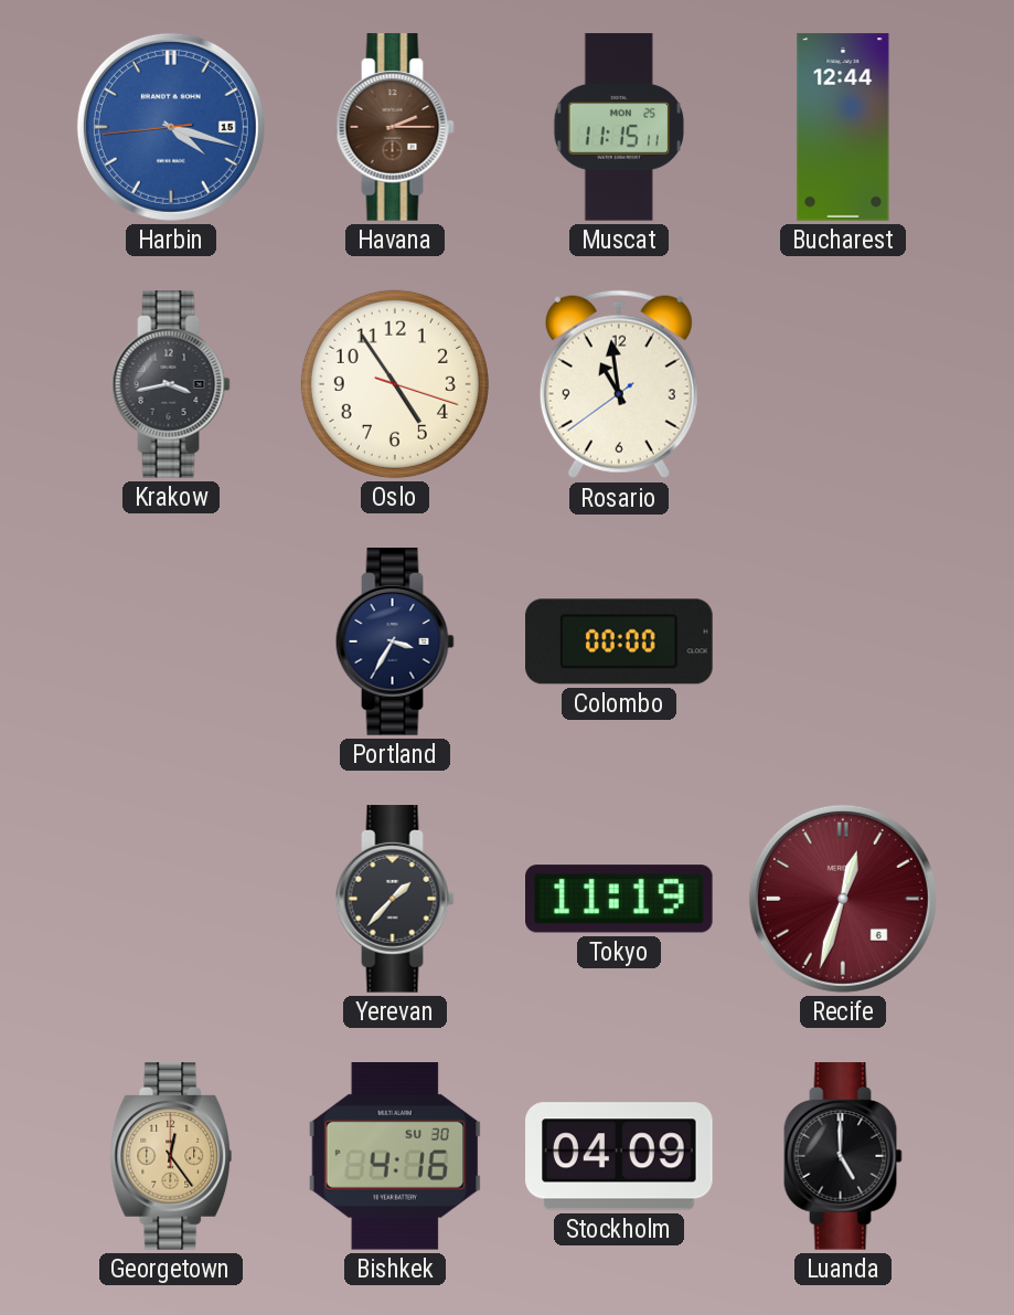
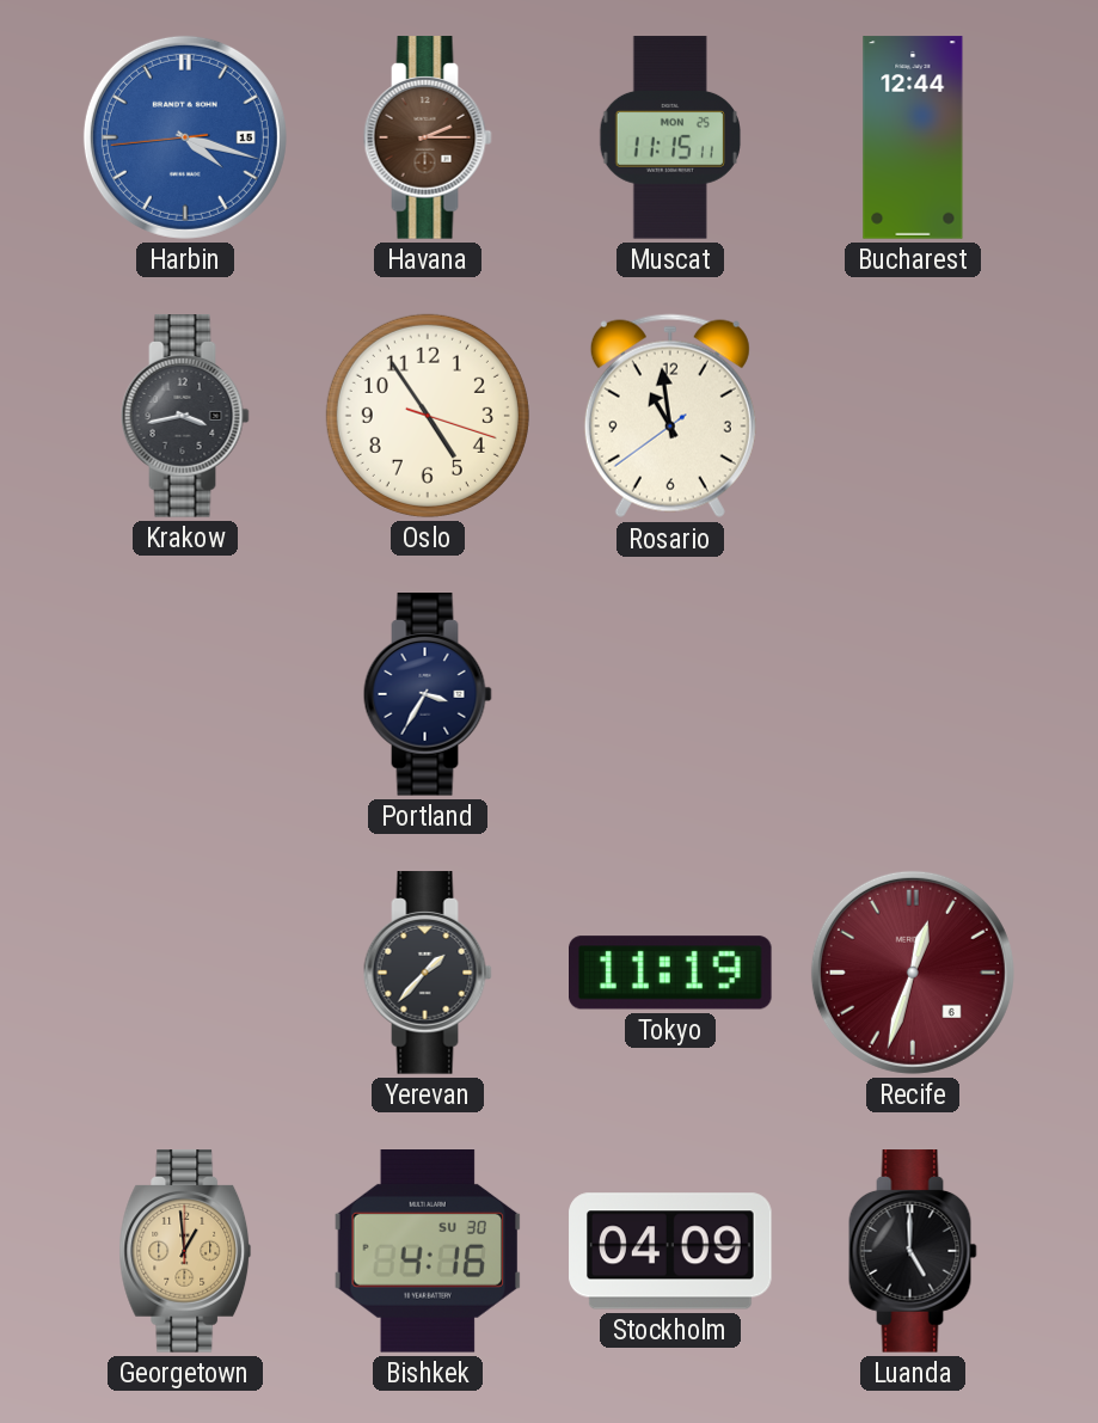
Colombo: 00:00 -> none (619, 641)
Georgetown: 12:24 -> 12:59 (185, 1251)
